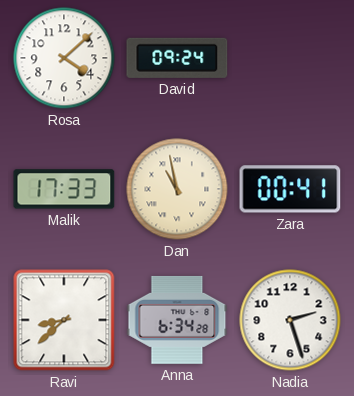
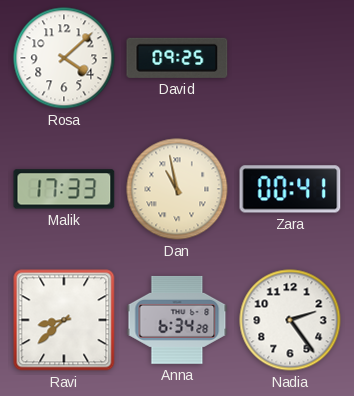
David: 09:24 -> 09:25 (177, 58)
Nadia: 2:27 -> 2:24 (290, 320)
